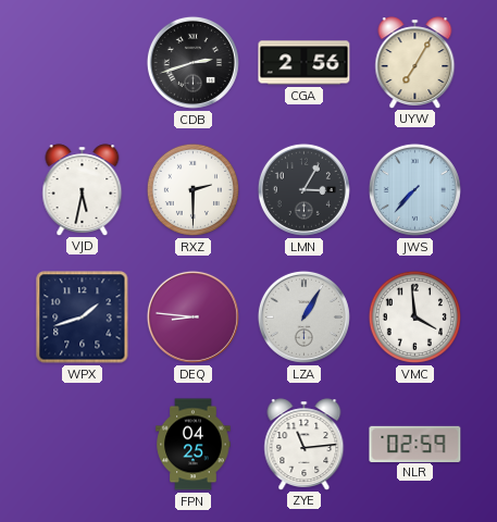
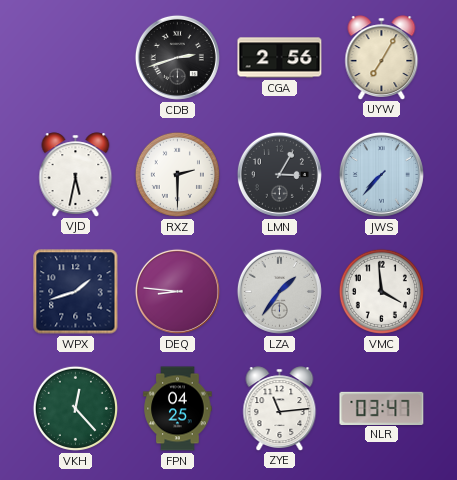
LZA: 1:05 -> 1:36 (279, 291)
VKH: none -> 12:23 (75, 408)
NLR: 02:59 -> 03:47 (382, 408)
